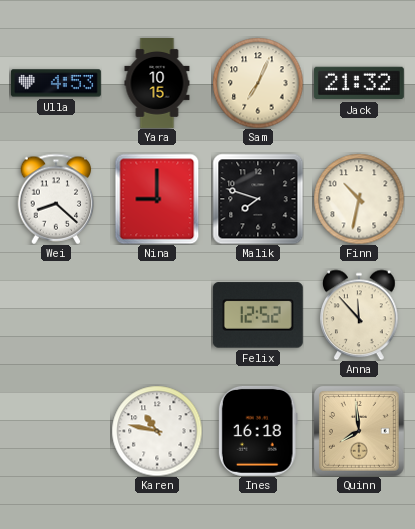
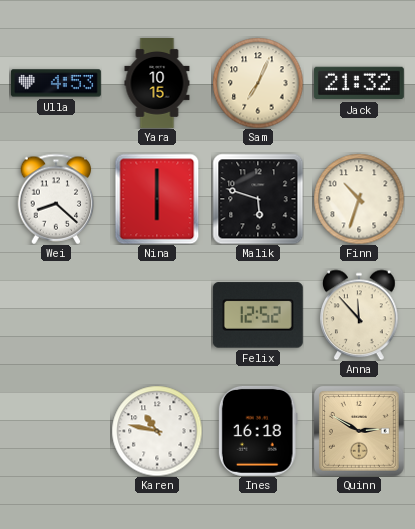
Nina: 9:00 -> 6:00 (157, 199)
Malik: 7:48 -> 5:48 (258, 199)
Finn: 10:32 -> 10:33 (359, 199)
Quinn: 7:59 -> 2:50 (359, 431)
